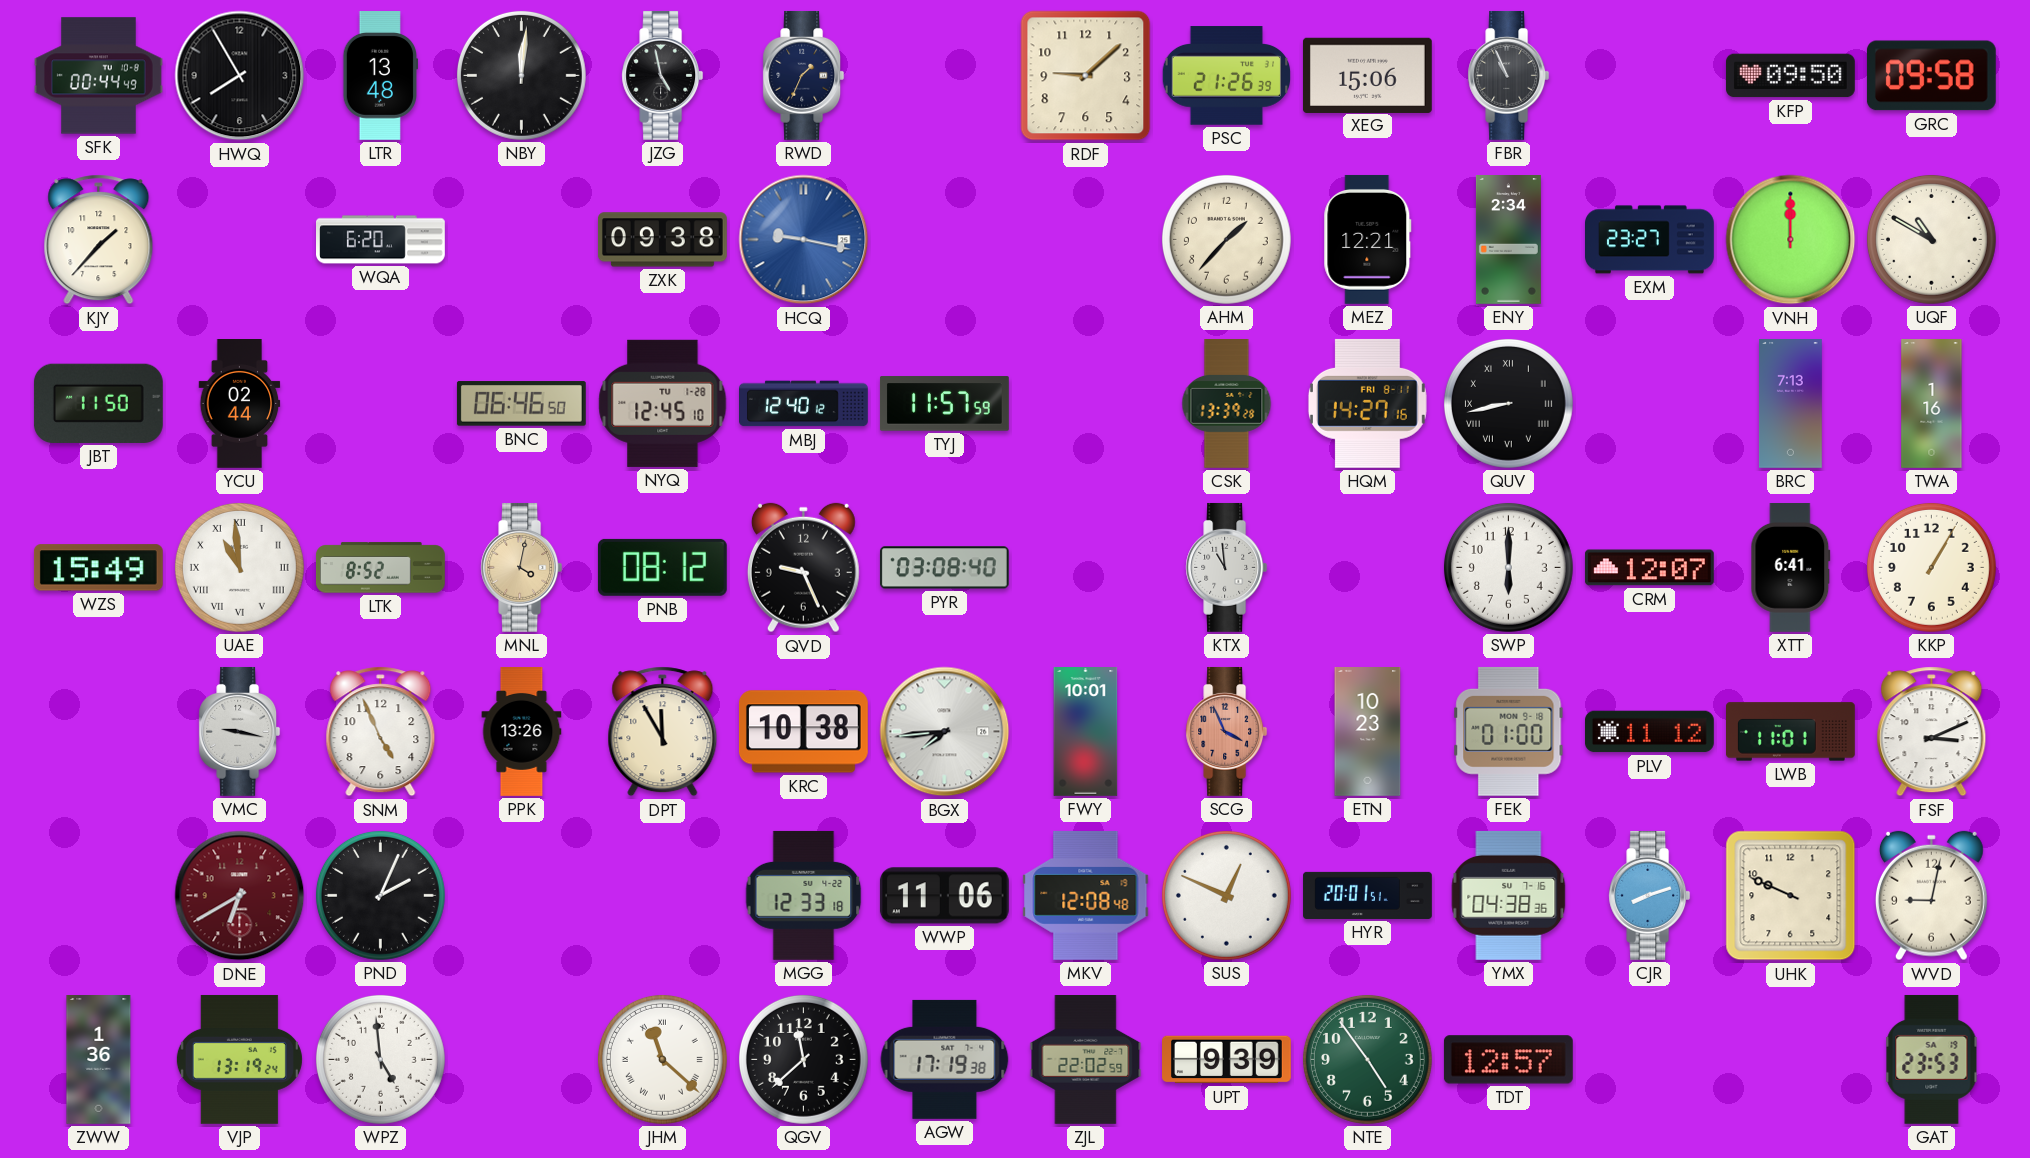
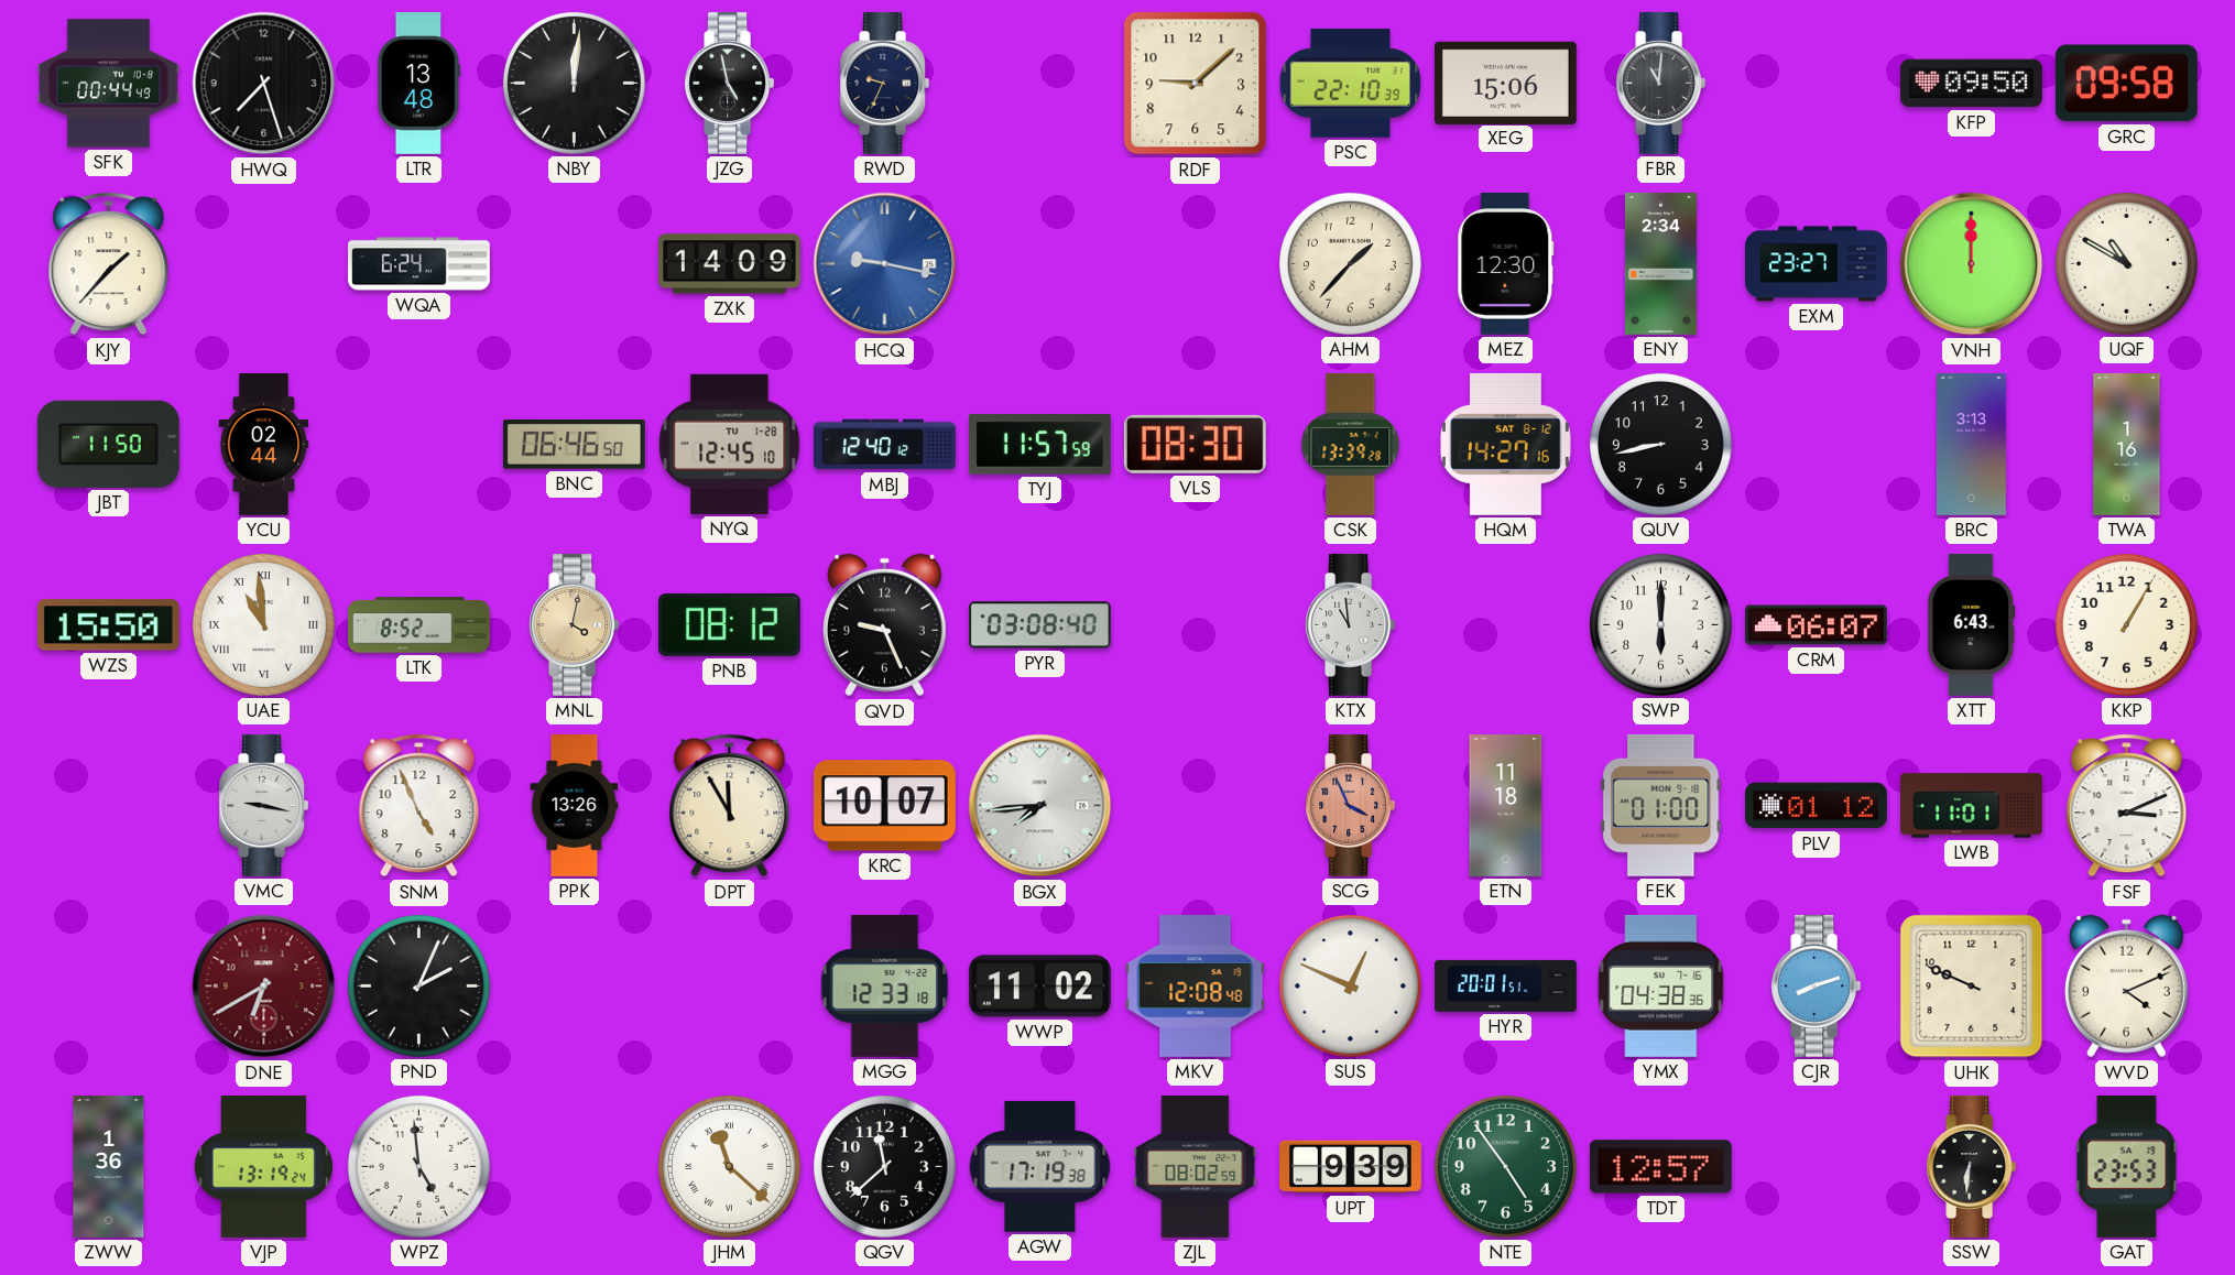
HWQ: 7:55 -> 7:27 (264, 84)
RWD: 1:34 -> 9:34 (885, 83)
PSC: 21:26 -> 22:10 (1350, 84)
FBR: 10:56 -> 11:01 (1661, 83)
WQA: 6:20 -> 6:24 (419, 264)
ZXK: 09:38 -> 14:09 (729, 264)
MEZ: 12:21 -> 12:30 (1506, 263)
VLS: none -> 08:30 (1195, 444)
HQM date: FRI 8-11 -> SAT 8-12 (1505, 444)
QUV numerals: Roman -> Arabic (1660, 444)
BRC: 7:13 -> 3:13 (1972, 445)
WZS: 15:49 -> 15:50 (108, 625)
CRM: 12:07 -> 06:07 (1816, 625)
XTT: 6:41 -> 6:43 (1972, 625)
KRC: 10:38 -> 10:07 (884, 806)
FWY: 10:01 -> none (1086, 732)
ETN: 10:23 -> 11:18 (1506, 806)
PLV: 11:12 -> 01:12 (1817, 806)
WWP: 11:06 -> 11:02 (1039, 987)
WVD: 9:02 -> 4:11 (2126, 987)
ZJL: 22:02 -> 08:02 (1196, 1167)
SSW: none -> 6:31 (1972, 1166)
